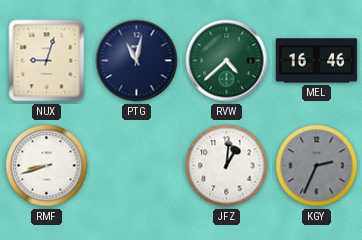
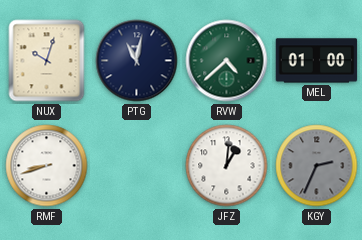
NUX: 9:03 -> 10:03 (47, 61)
MEL: 16:46 -> 01:00 (317, 61)
